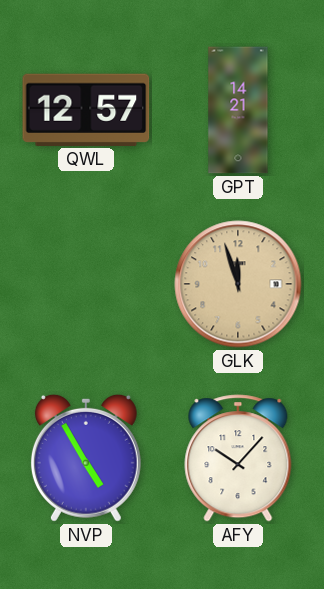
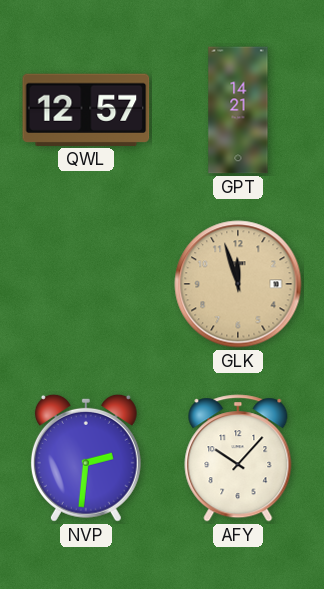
NVP: 4:55 -> 2:31 (86, 458)
